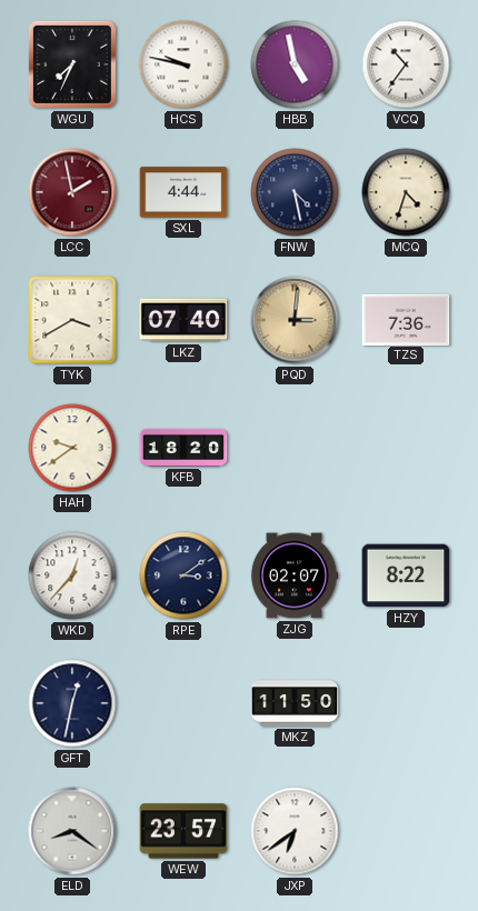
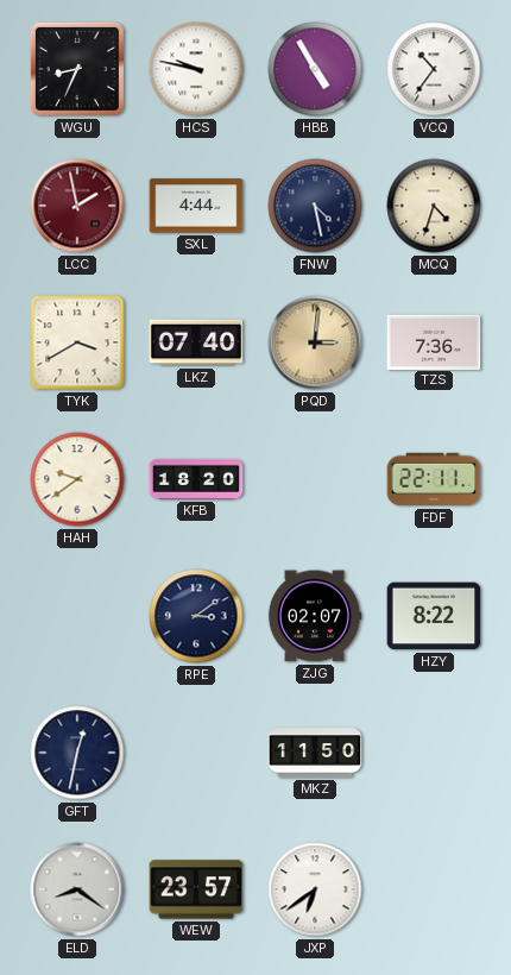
WGU: 7:34 -> 8:34 (77, 69)
HBB: 4:58 -> 4:55 (315, 69)
FDF: none -> 22:11 (434, 479)
WKD: 12:37 -> none (72, 575)
